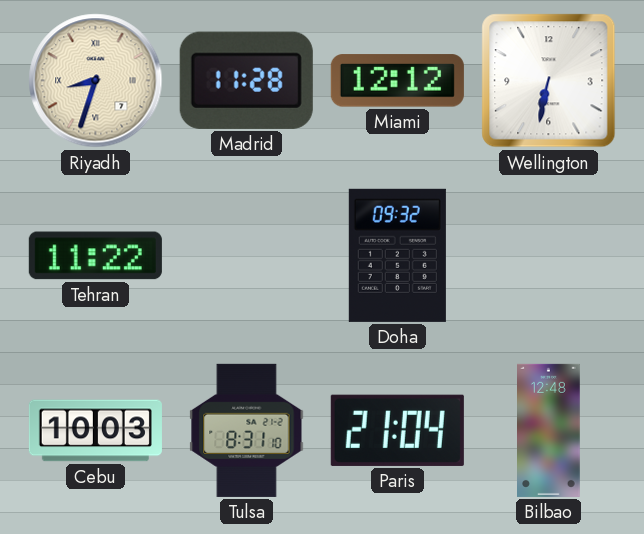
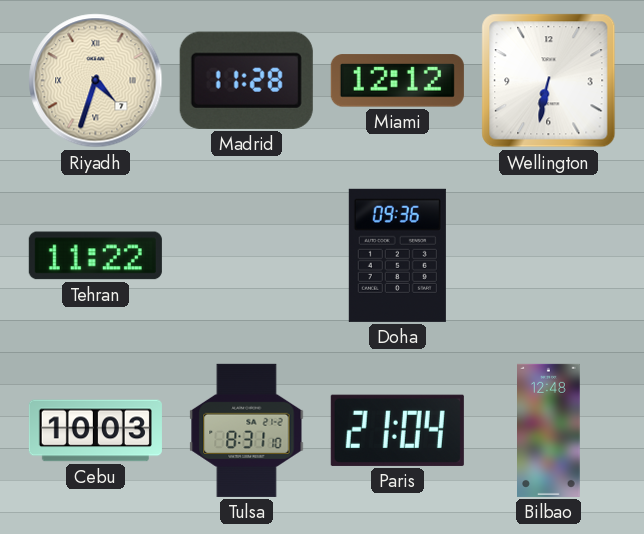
Riyadh: 8:33 -> 4:33 (96, 81)
Doha: 09:32 -> 09:36 (397, 255)
